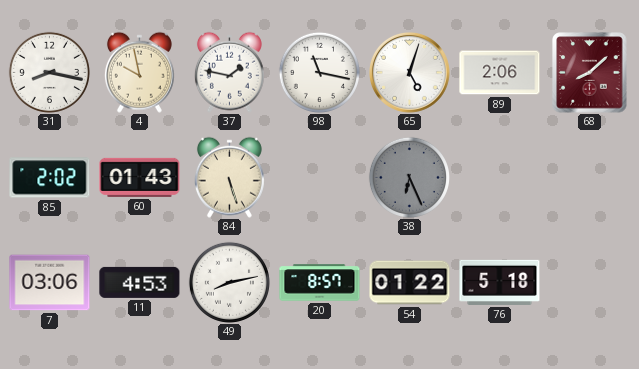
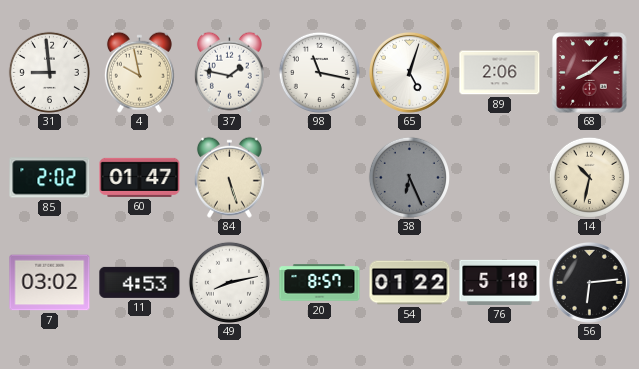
31: 8:17 -> 8:59 (49, 72)
60: 01:43 -> 01:47 (140, 177)
14: none -> 10:32 (589, 177)
7: 03:06 -> 03:02 (50, 283)
56: none -> 6:14 (589, 282)
